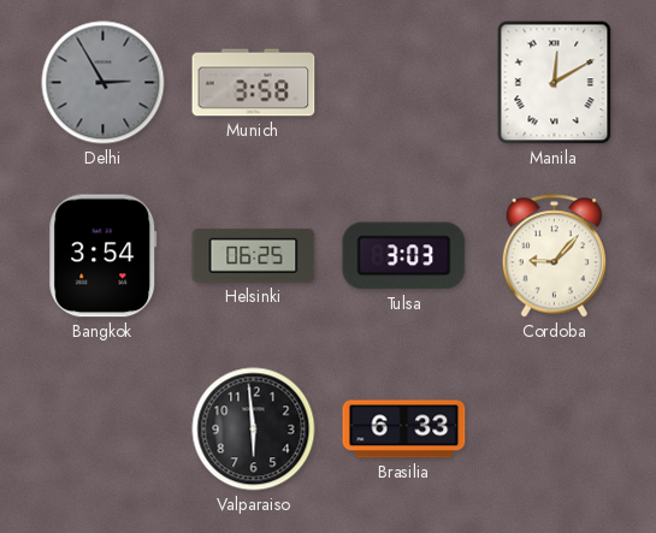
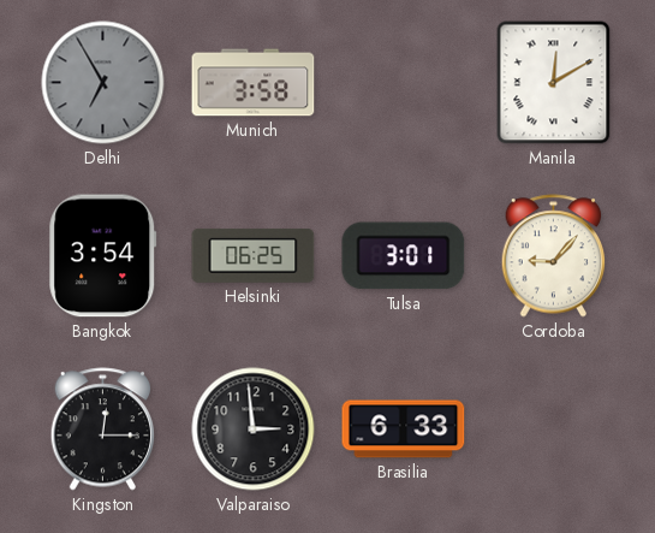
Delhi: 2:55 -> 6:55 (103, 83)
Tulsa: 3:03 -> 3:01 (404, 256)
Kingston: none -> 12:15 (103, 430)
Valparaiso: 5:59 -> 2:59 (254, 430)
